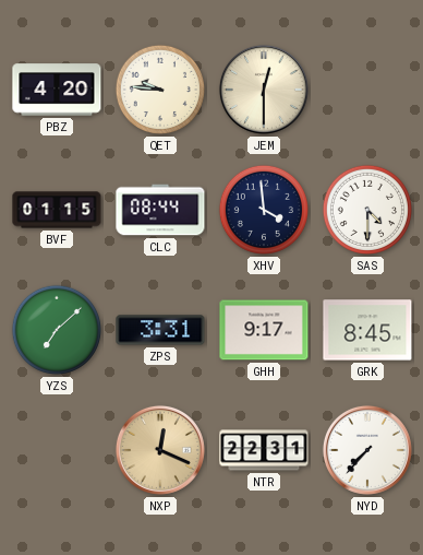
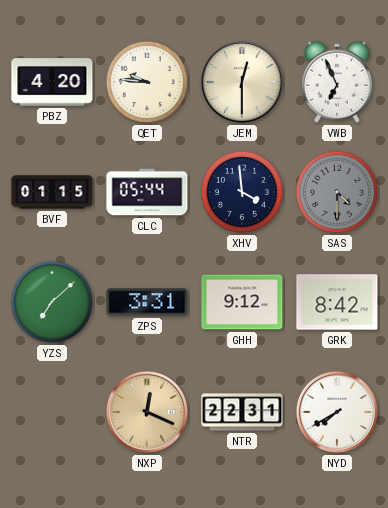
VWB: none -> 6:56 (337, 82)
CLC: 08:44 -> 05:44 (147, 192)
SAS dial: white -> grey (337, 192)
GHH: 9:17 -> 9:12 (242, 302)
GRK: 8:45 -> 8:42 (337, 302)
NYD: 7:37 -> 7:40 (337, 412)
